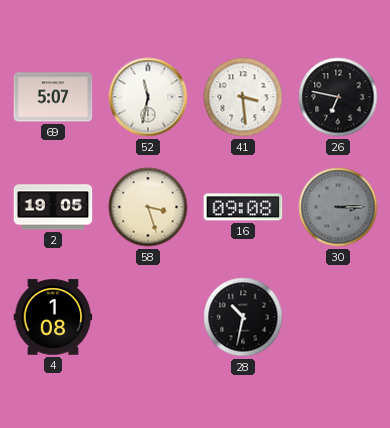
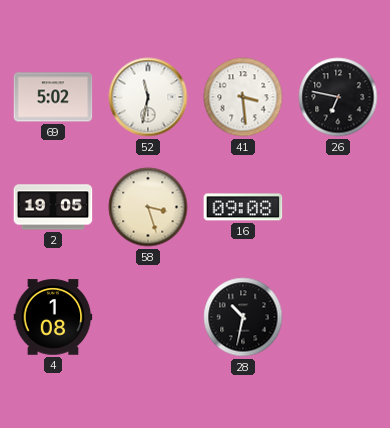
69: 5:07 -> 5:02 (53, 97)
30: 3:15 -> none (338, 207)
